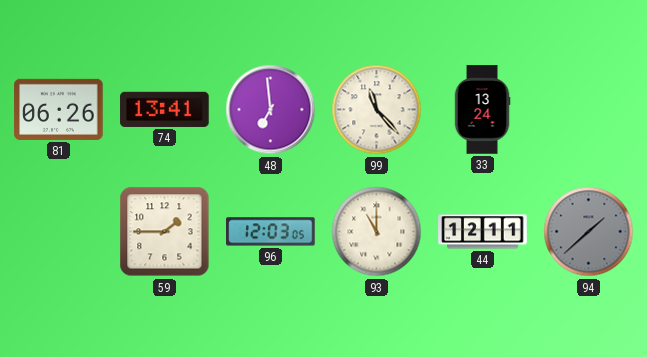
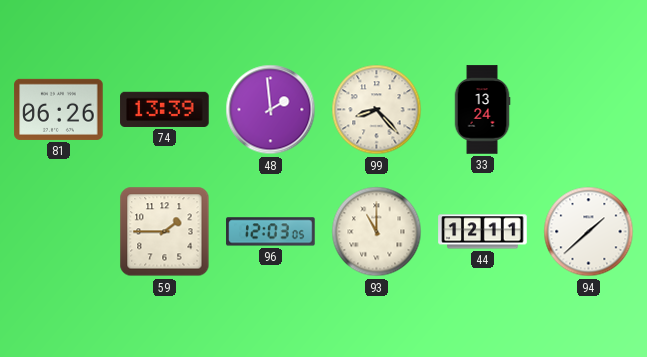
74: 13:41 -> 13:39 (165, 109)
48: 6:59 -> 1:59 (271, 110)
99: 11:23 -> 8:23 (377, 110)
94 dial: grey -> white (589, 232)
